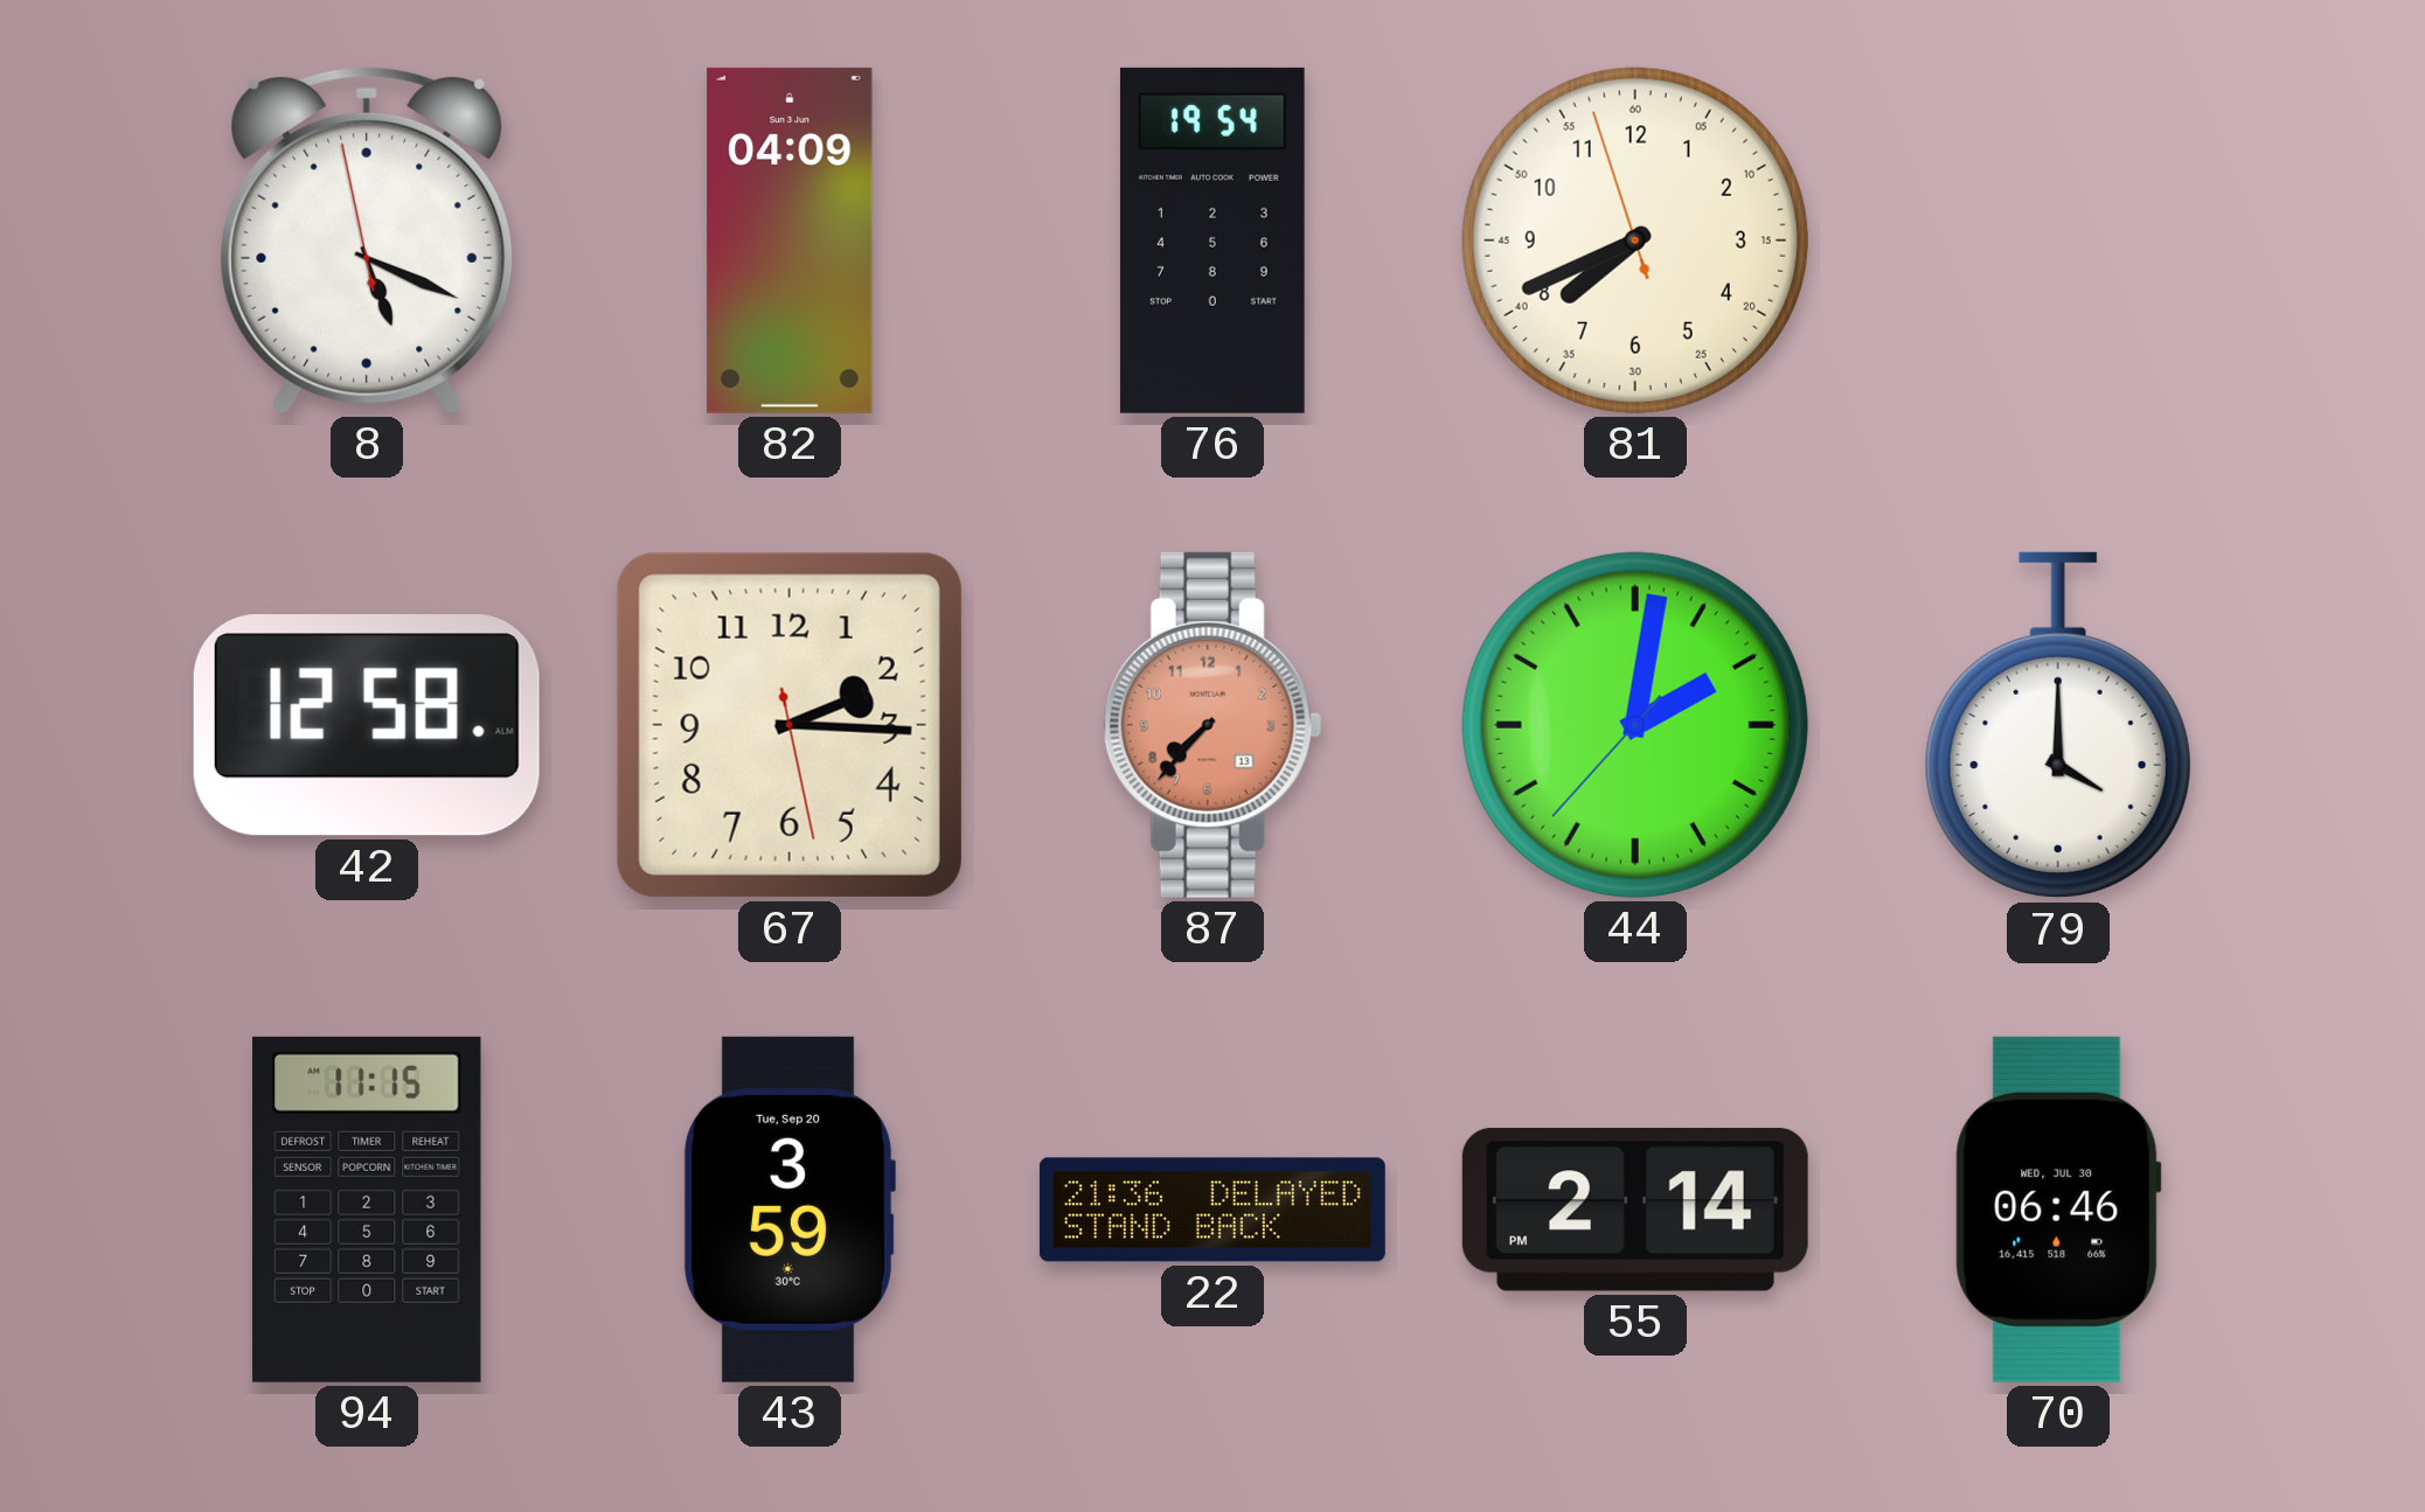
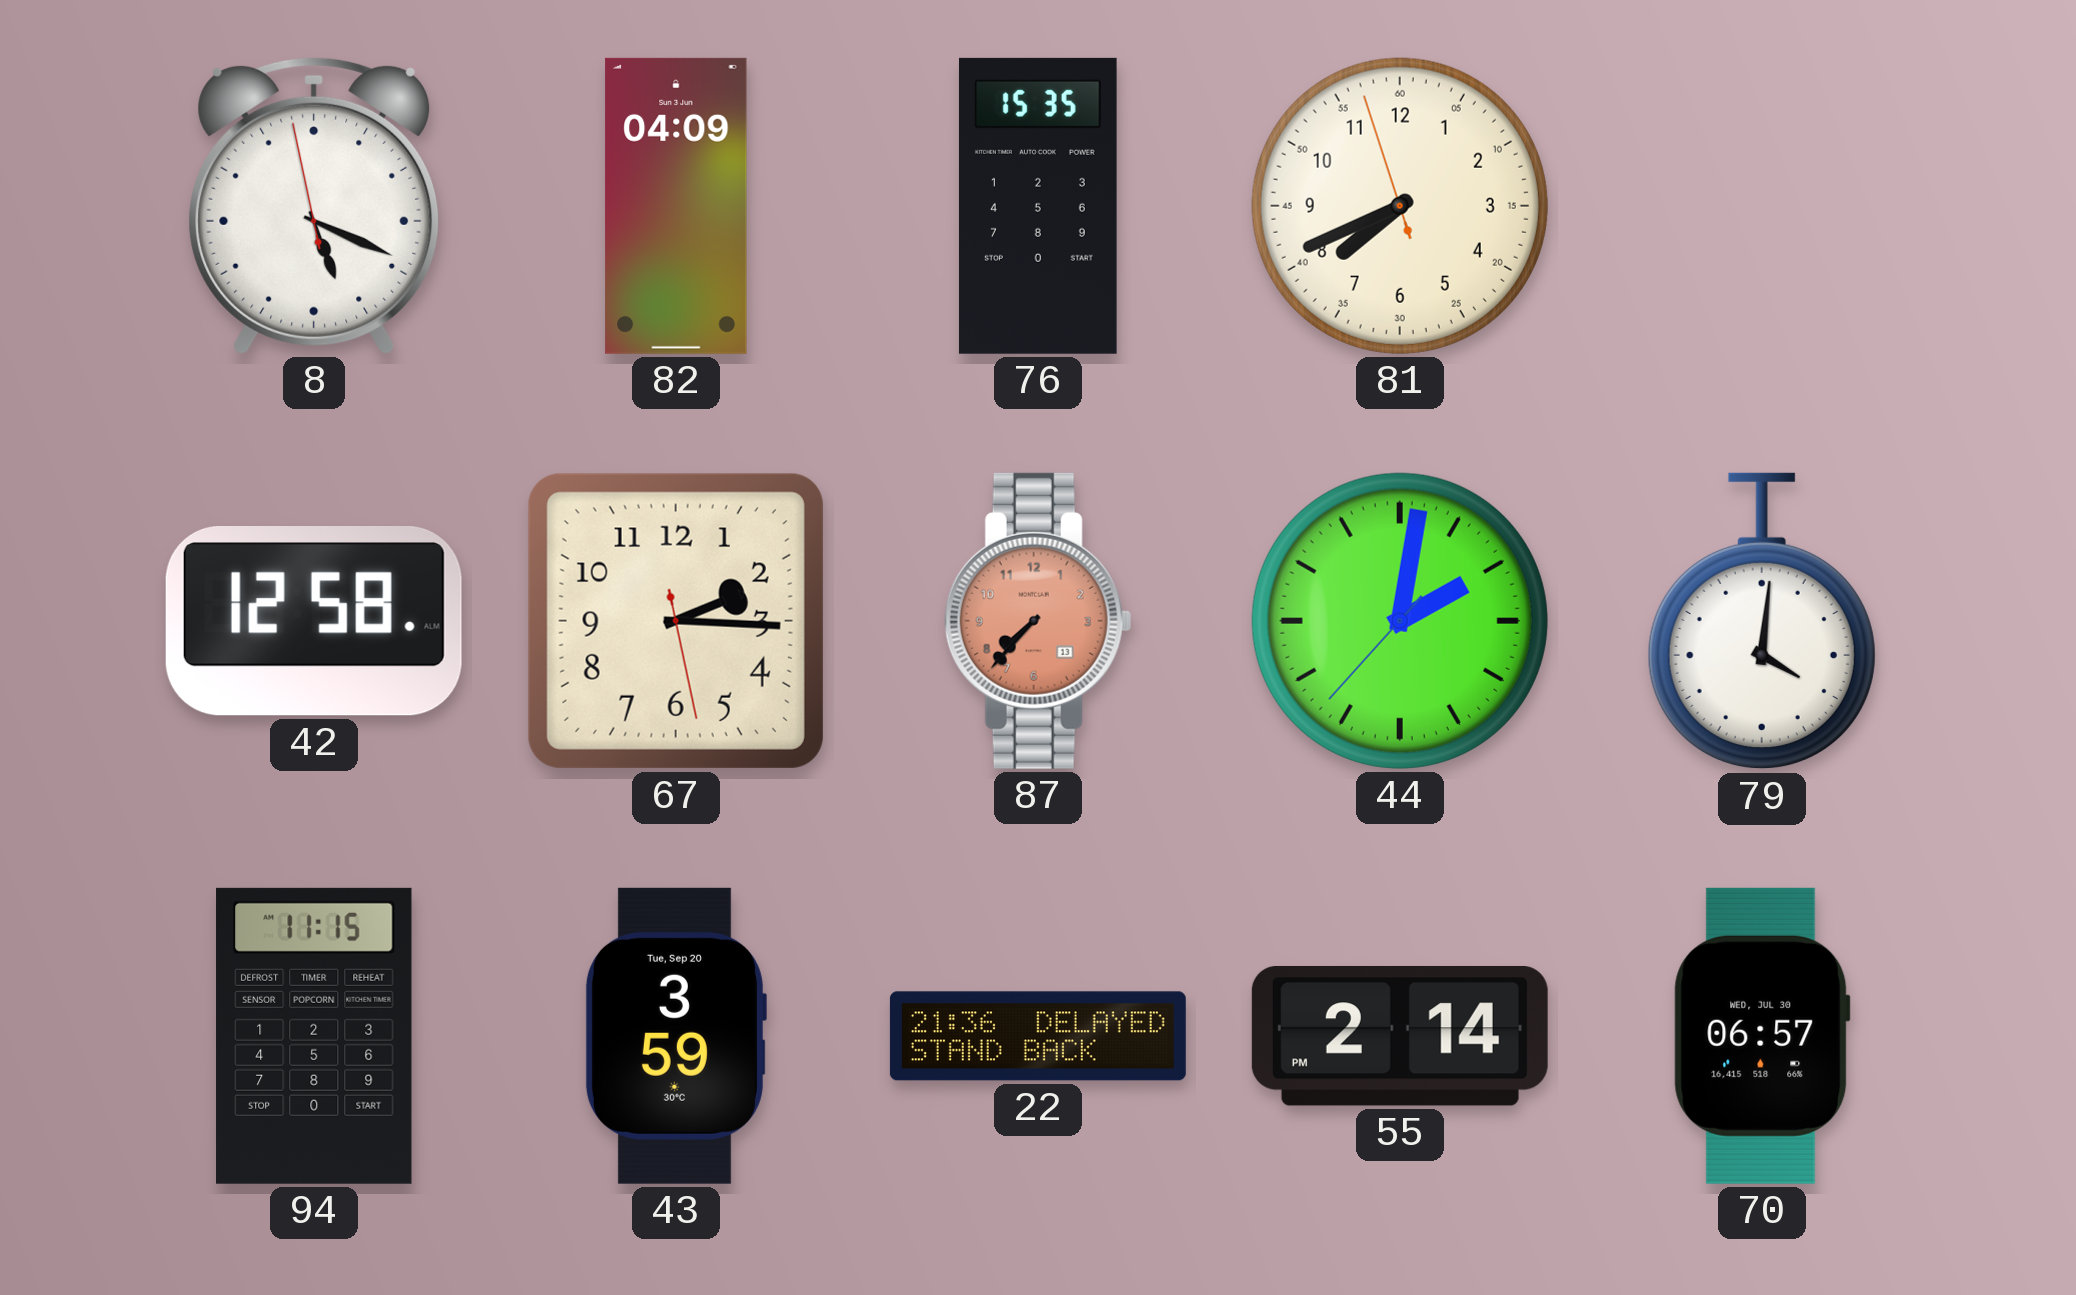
76: 19:54 -> 15:35 (1038, 206)
79: 4:00 -> 4:01 (1762, 621)
70: 06:46 -> 06:57 (1762, 1036)
